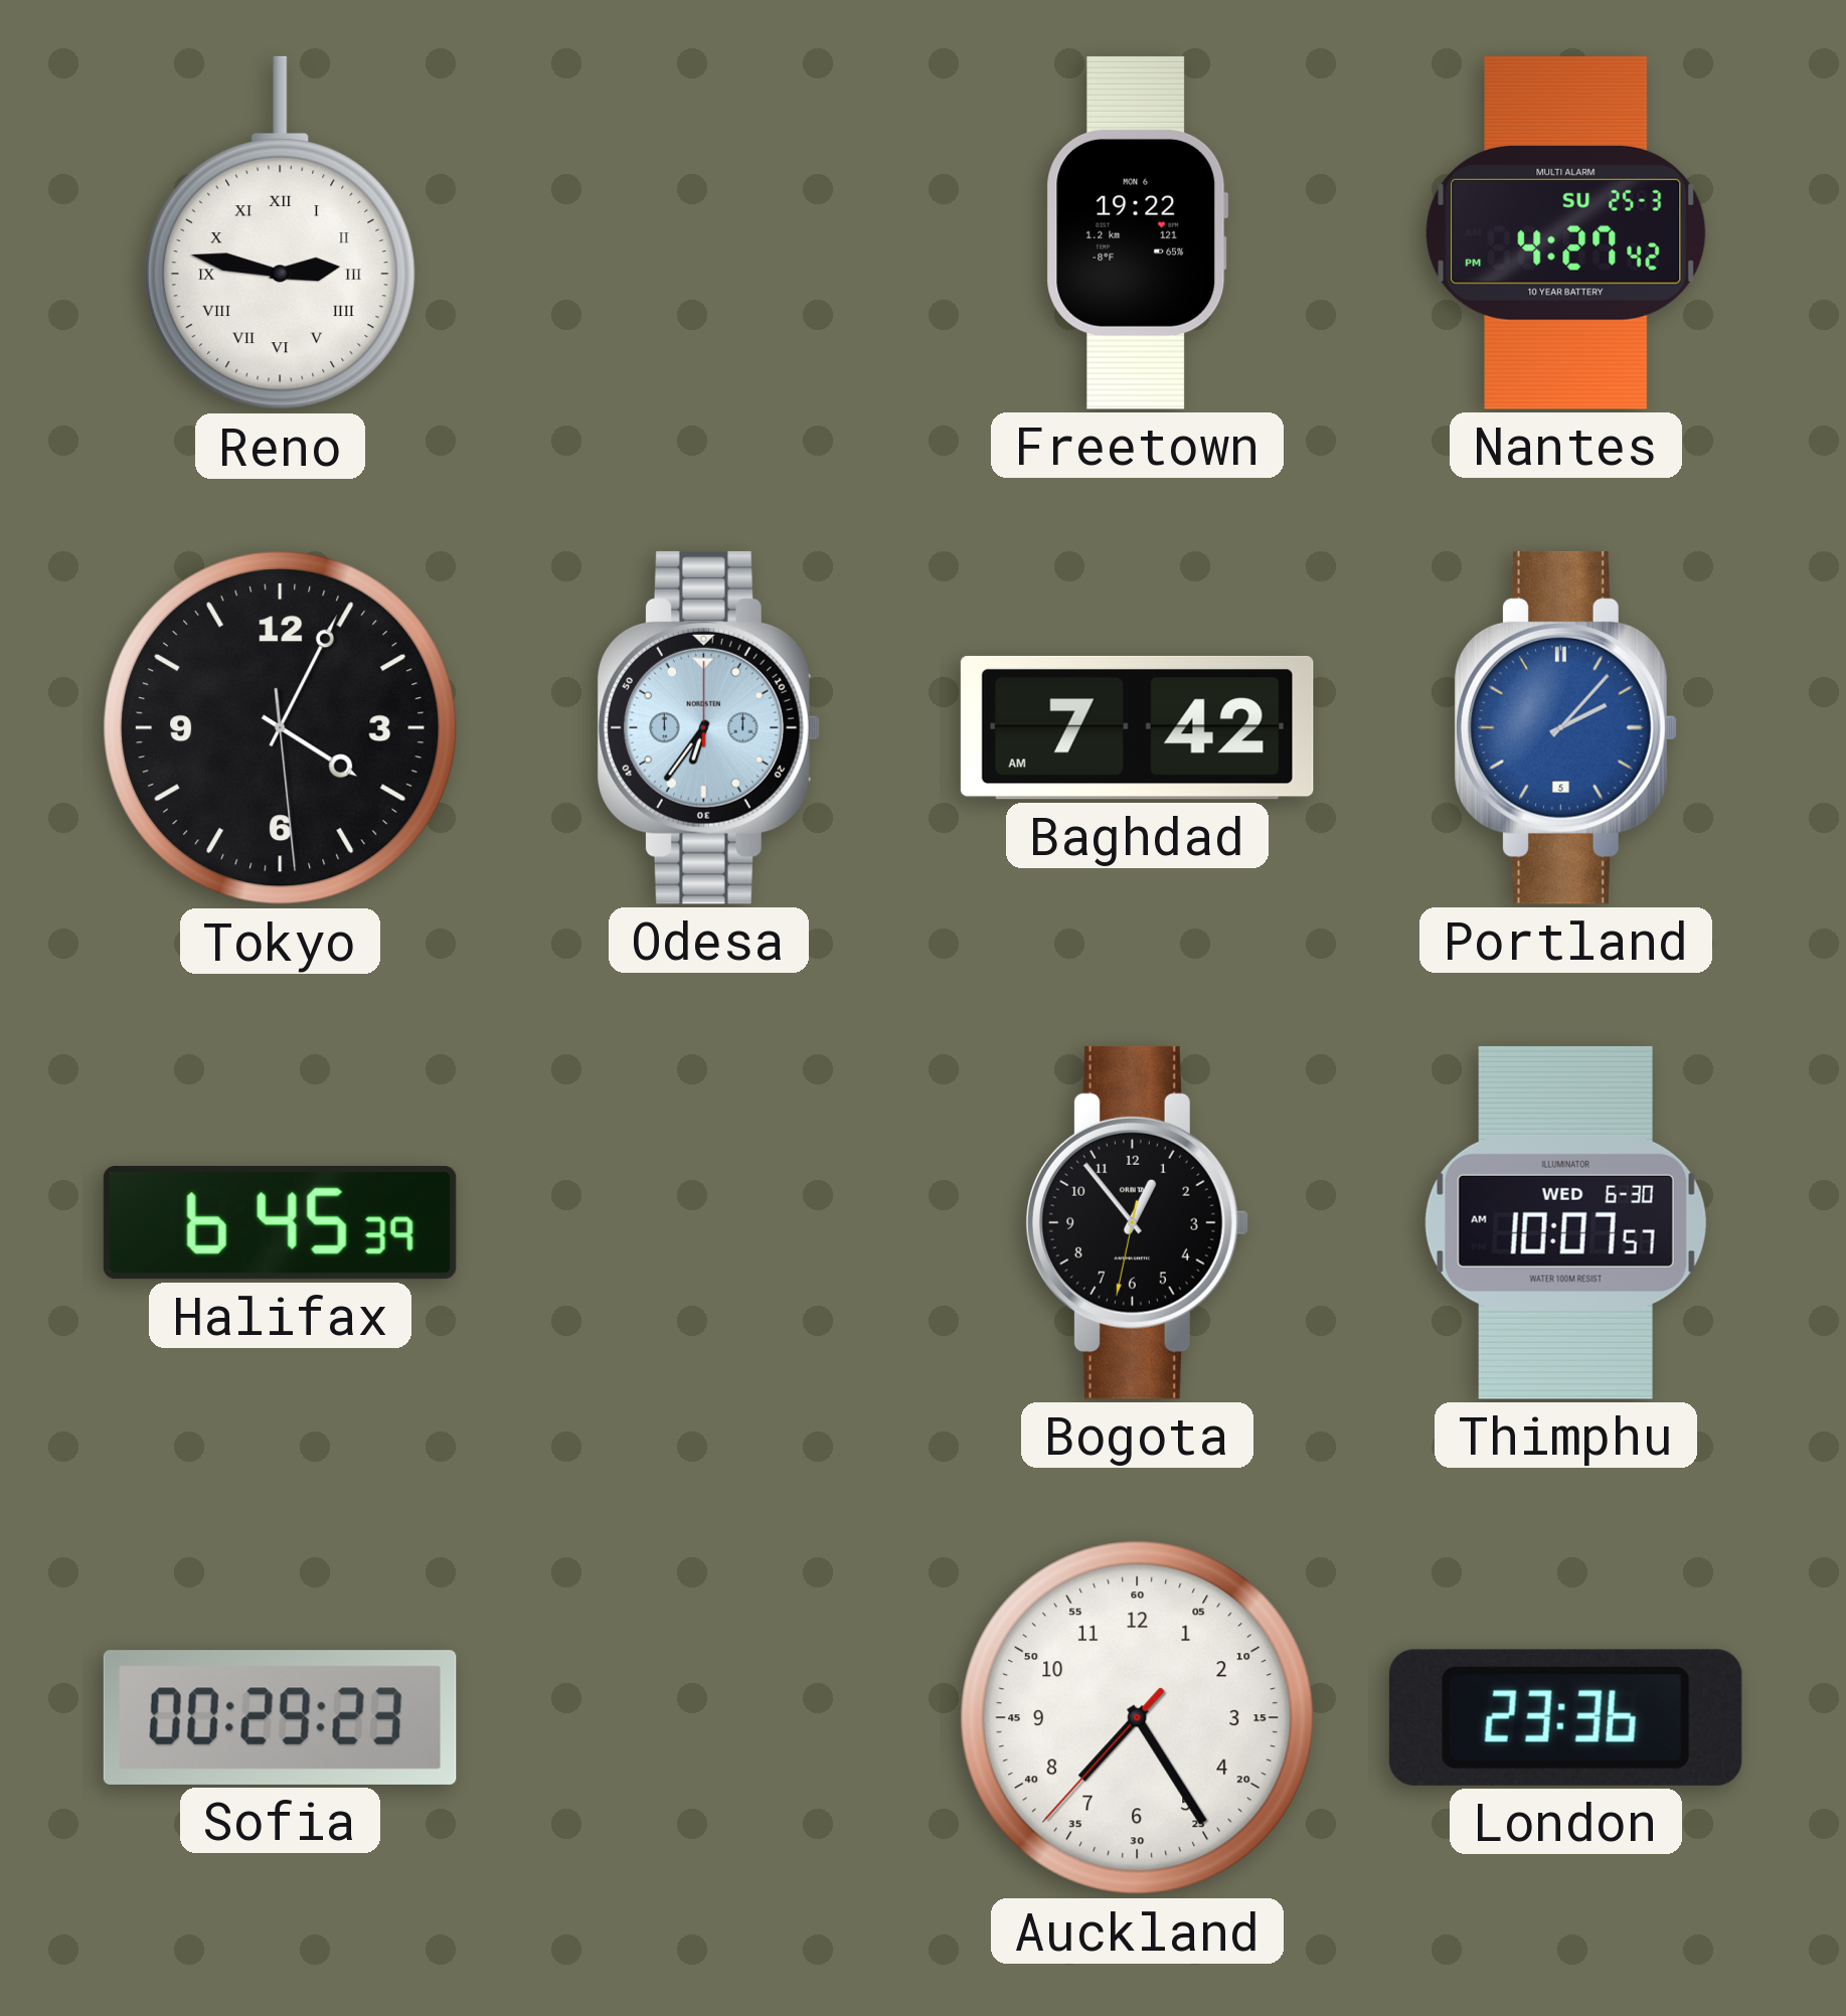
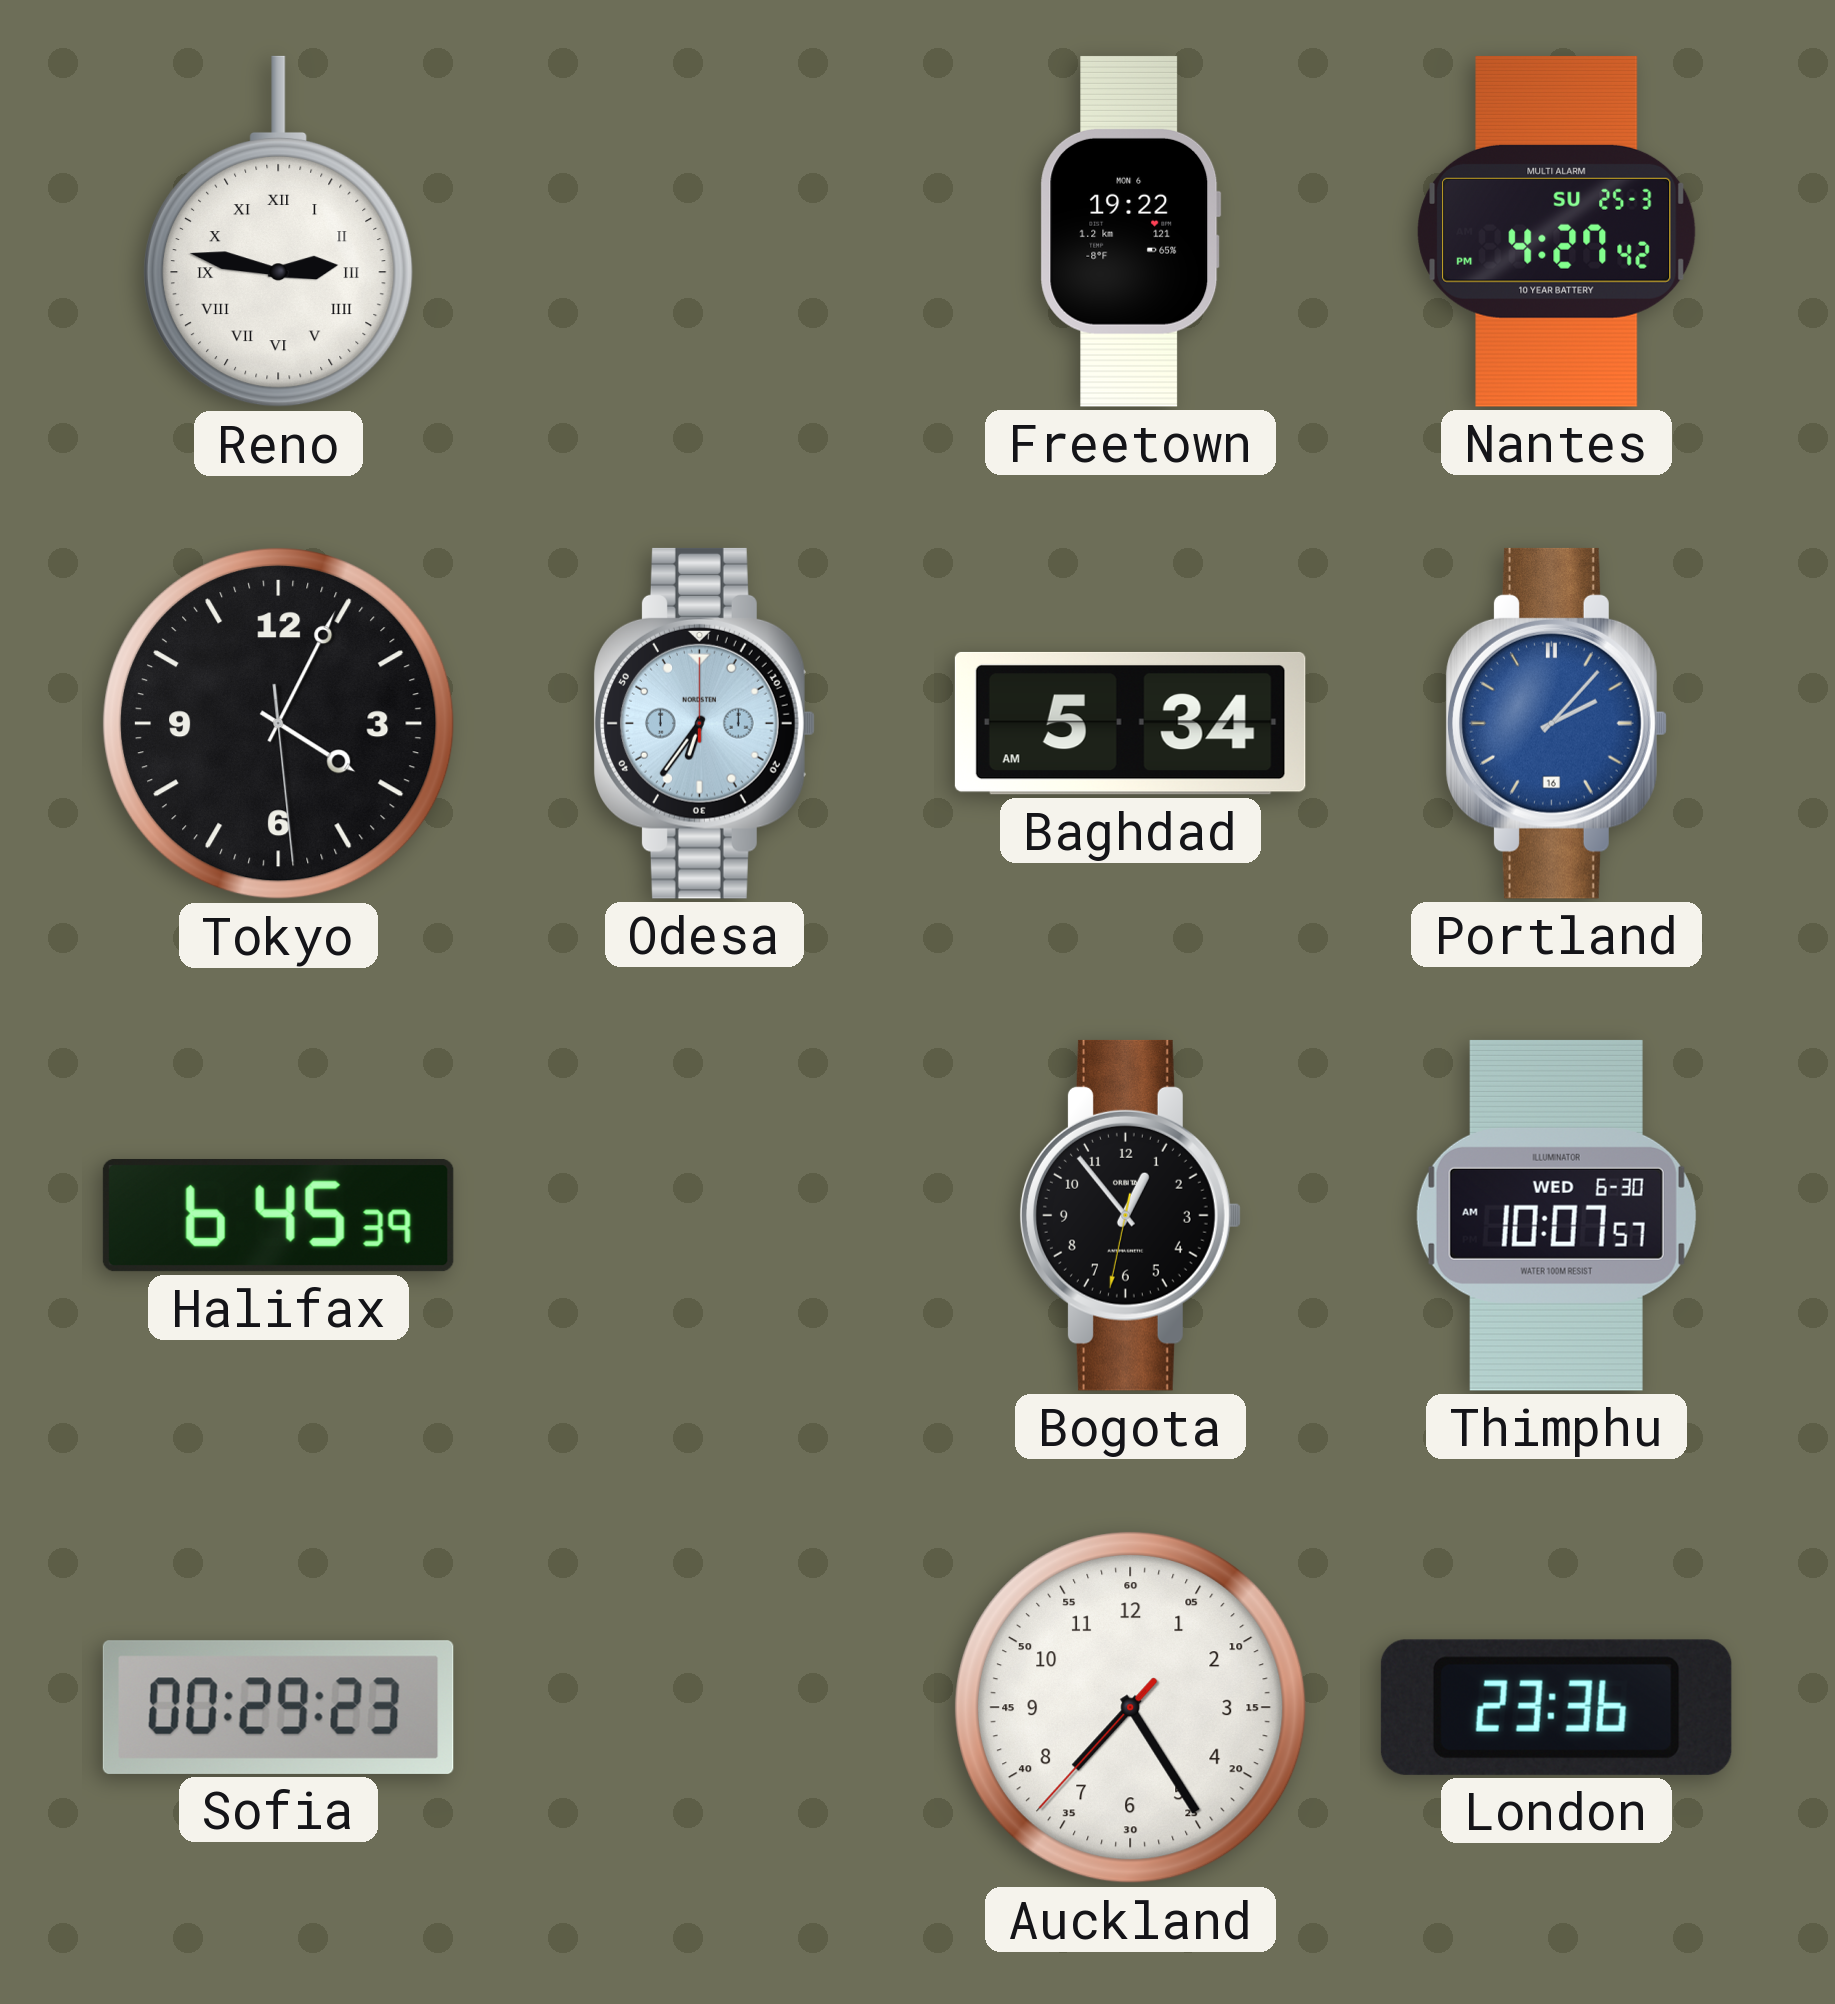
Baghdad: 7:42 -> 5:34 (1130, 723)
Portland date: 5 -> 16 (1557, 723)
